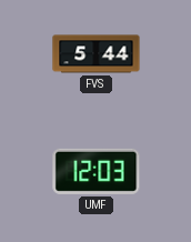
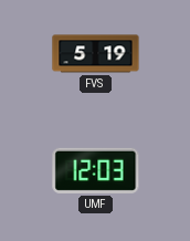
FVS: 5:44 -> 5:19 (96, 54)
